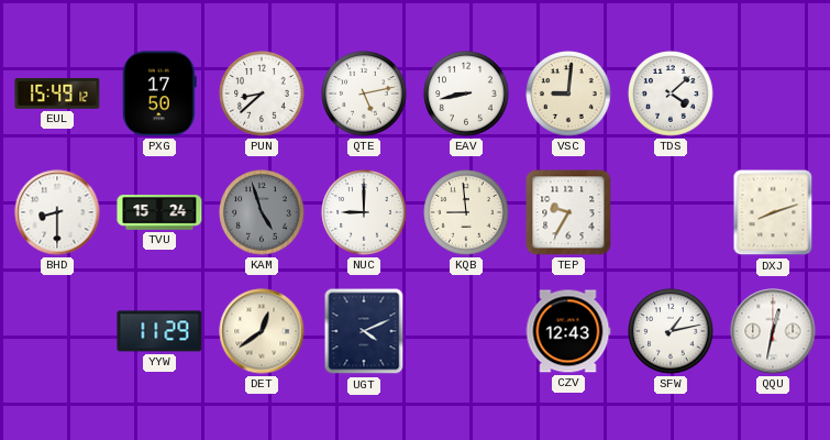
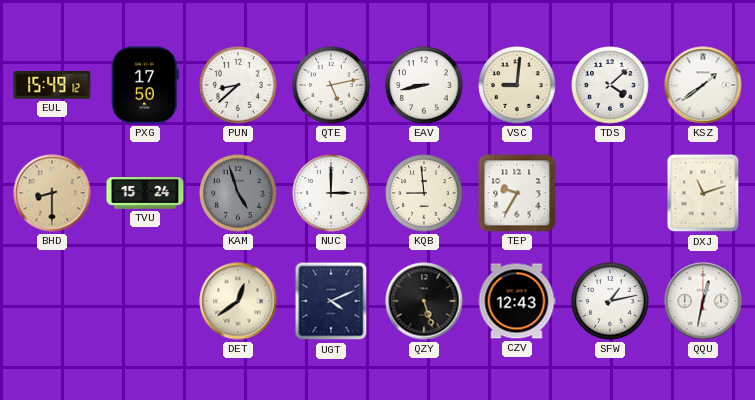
KSZ: none -> 1:39 (703, 85)
BHD dial: white -> champagne (52, 193)
NUC: 9:00 -> 3:00 (331, 193)
DXJ: 8:12 -> 11:12 (703, 193)
YYW: 11:29 -> none (159, 331)
QZY: none -> 5:27 (424, 301)
